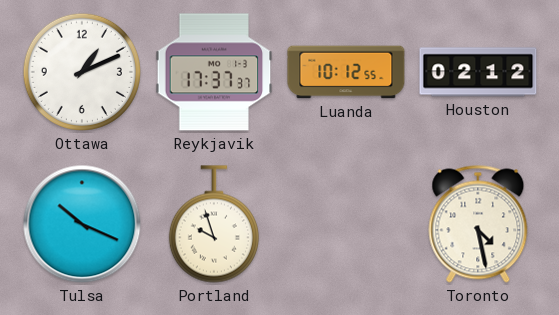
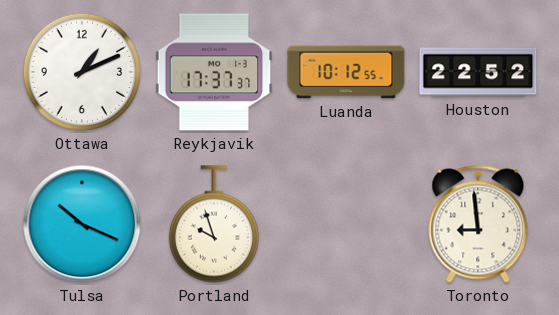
Houston: 02:12 -> 22:52 (478, 72)
Toronto: 4:28 -> 8:59 (478, 224)
